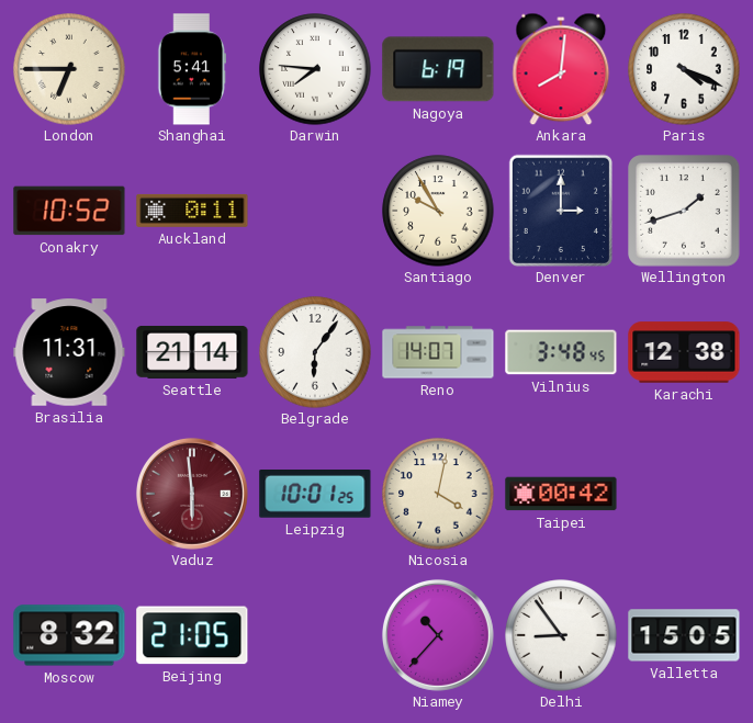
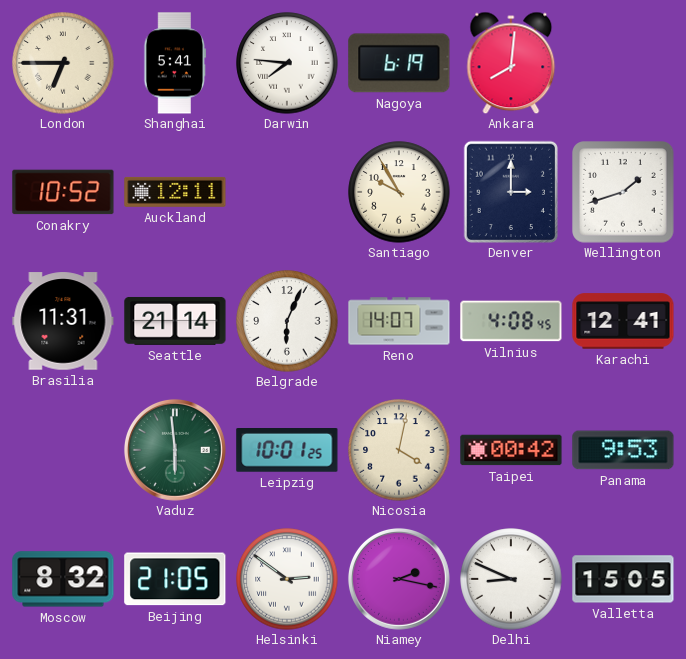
Paris: 4:19 -> none (684, 69)
Auckland: 0:11 -> 12:11 (175, 192)
Belgrade: 6:06 -> 6:04 (287, 321)
Vilnius: 3:48 -> 4:08 (511, 321)
Karachi: 12:38 -> 12:41 (623, 321)
Vaduz dial: burgundy -> green (175, 450)
Panama: none -> 9:53 (623, 450)
Helsinki: none -> 2:51 (287, 579)
Niamey: 10:37 -> 2:17 (399, 579)
Delhi: 8:54 -> 8:49 (511, 579)
